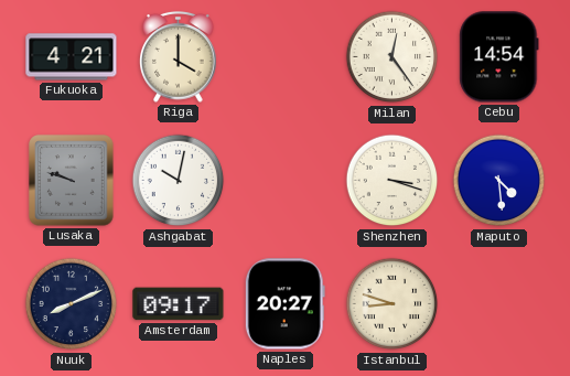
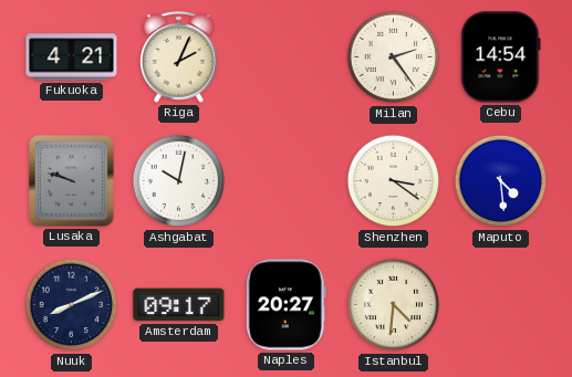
Riga: 4:00 -> 2:04 (179, 57)
Milan: 12:24 -> 2:24 (394, 57)
Shenzhen: 3:18 -> 3:21 (394, 181)
Istanbul: 8:48 -> 4:31 (394, 305)
